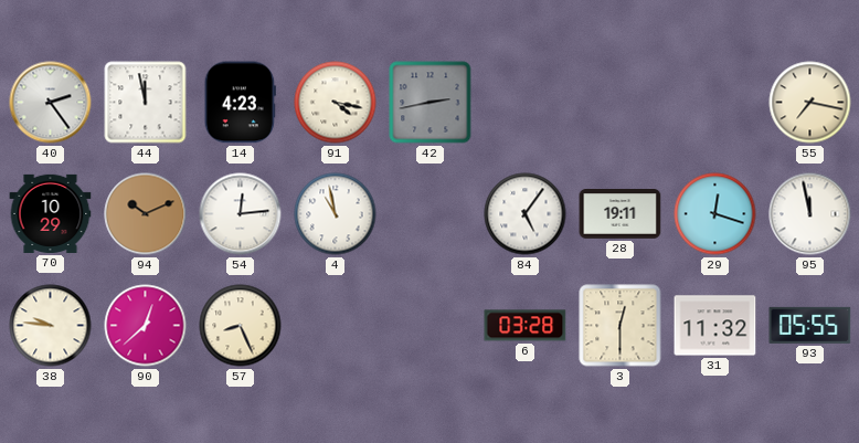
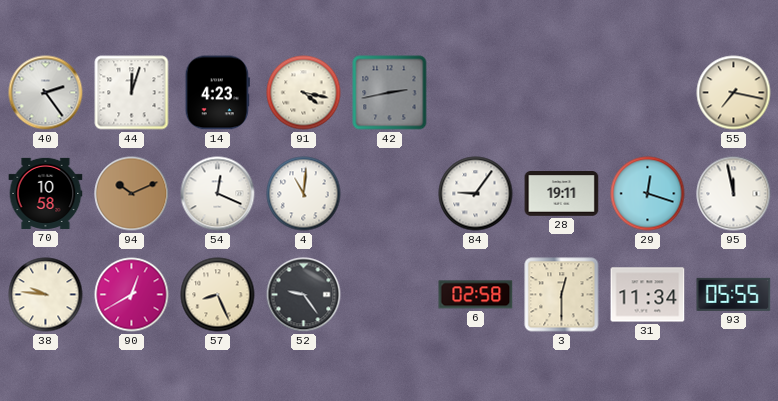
44: 11:58 -> 12:03 (132, 93)
70: 10:29 -> 10:58 (46, 193)
54: 12:14 -> 12:19 (218, 194)
4: 10:58 -> 11:01 (304, 194)
84: 5:06 -> 9:06 (476, 194)
90: 12:38 -> 12:40 (132, 295)
52: none -> 9:24 (304, 295)
6: 03:28 -> 02:58 (476, 295)
31: 11:32 -> 11:34 (648, 295)
